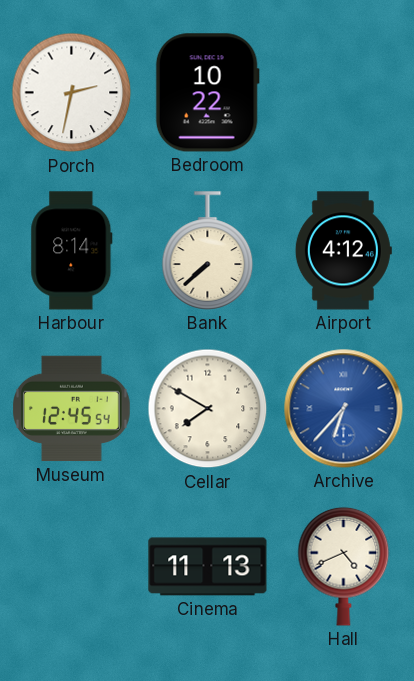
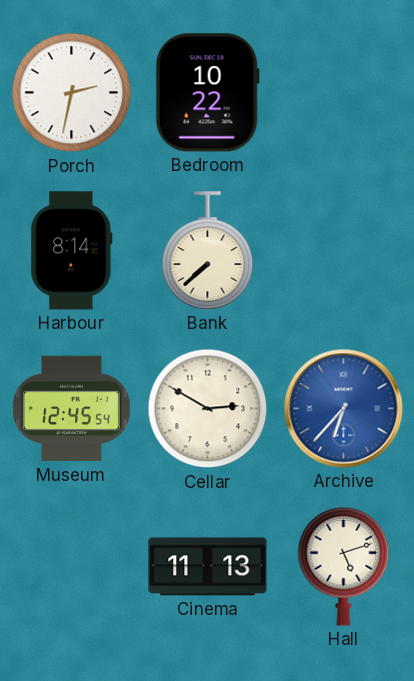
Airport: 4:12 -> none (343, 251)
Cellar: 7:50 -> 2:50 (208, 409)
Hall: 4:41 -> 5:12 (344, 566)
